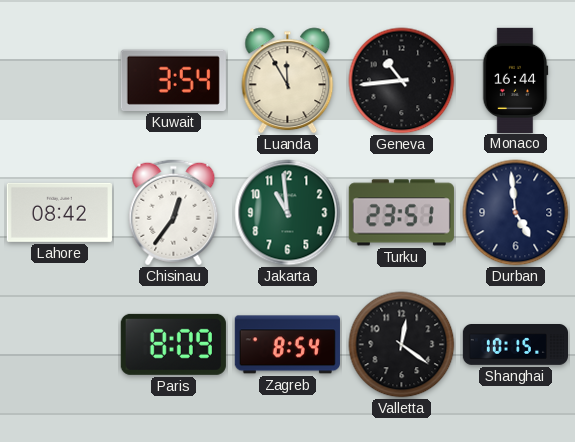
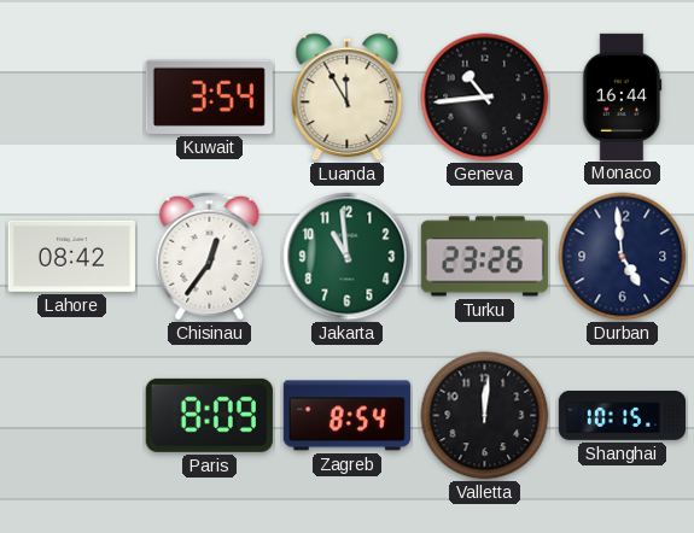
Turku: 23:51 -> 23:26 (484, 257)
Valletta: 12:21 -> 12:01 (485, 416)
